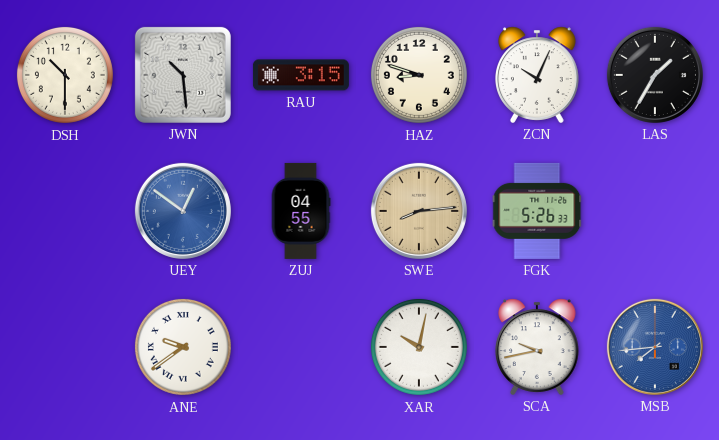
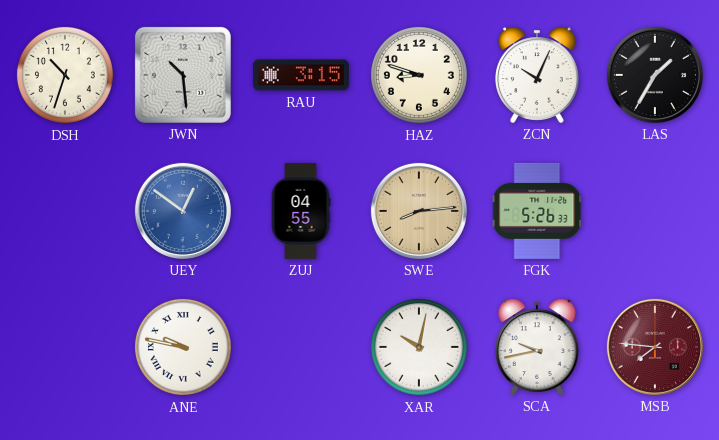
DSH: 10:30 -> 10:33 (65, 75)
ANE: 9:39 -> 9:47 (183, 347)
MSB: 7:44 -> 7:46 (655, 347)
MSB dial: blue -> burgundy (655, 347)
